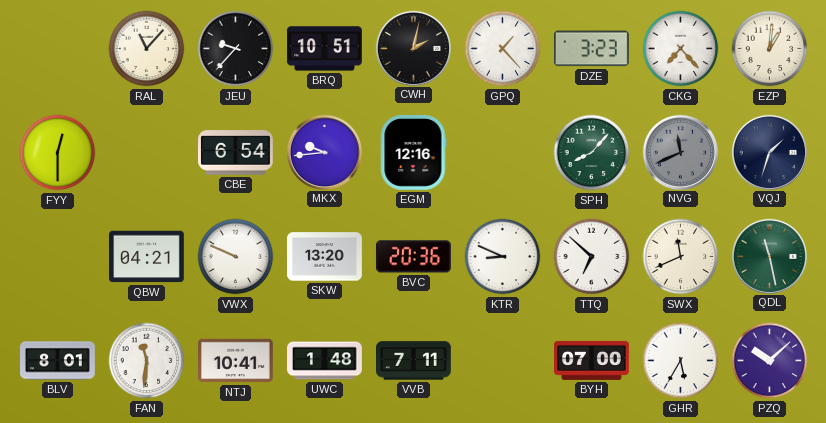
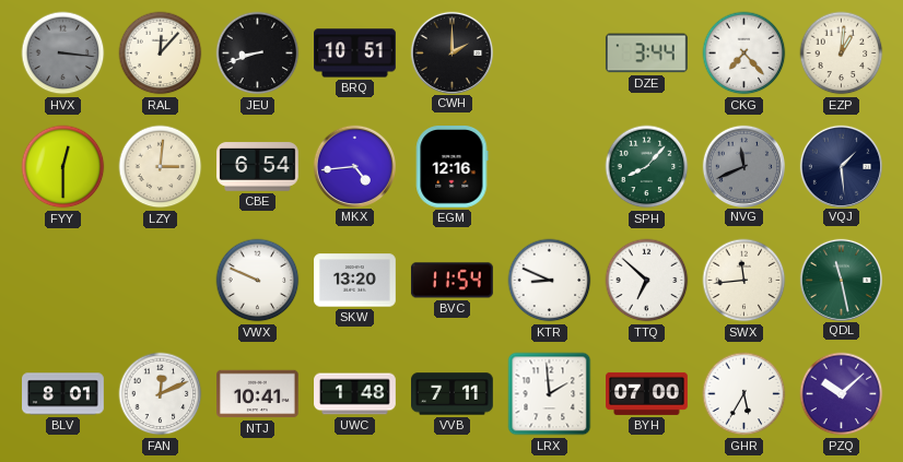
HVX: none -> 3:16 (63, 54)
RAL: 11:07 -> 12:07 (161, 54)
JEU: 9:37 -> 8:42 (258, 54)
CWH: 2:02 -> 2:00 (451, 52)
GPQ: 1:23 -> none (503, 49)
DZE: 3:23 -> 3:44 (646, 54)
LZY: none -> 3:01 (161, 167)
MKX: 9:44 -> 4:44 (354, 166)
VQJ: 1:33 -> 1:29 (841, 166)
QBW: 04:21 -> none (147, 257)
BVC: 20:36 -> 11:54 (451, 281)
SWX: 11:41 -> 11:44 (744, 281)
FAN: 11:31 -> 12:11 (161, 394)
LRX: none -> 1:59 (550, 394)
